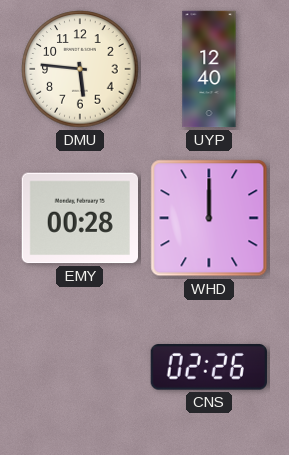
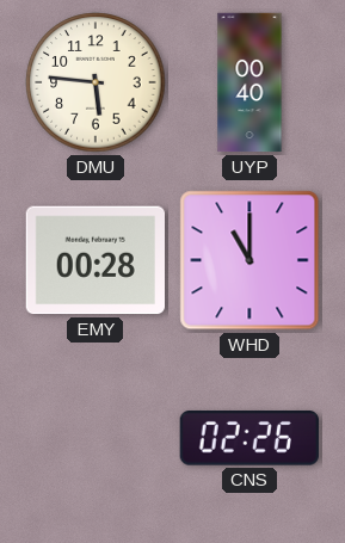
UYP: 12:40 -> 00:40 (249, 82)
WHD: 12:00 -> 11:00 (249, 260)
